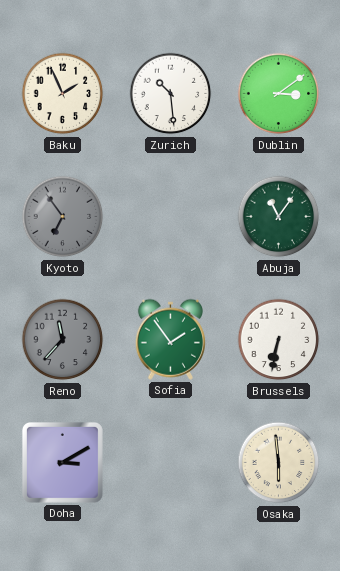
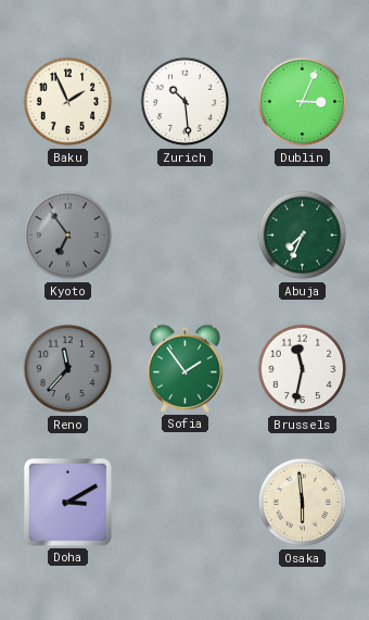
Dublin: 3:09 -> 3:04 (303, 102)
Abuja: 11:06 -> 7:34 (303, 236)
Brussels: 6:32 -> 11:32 (303, 369)
